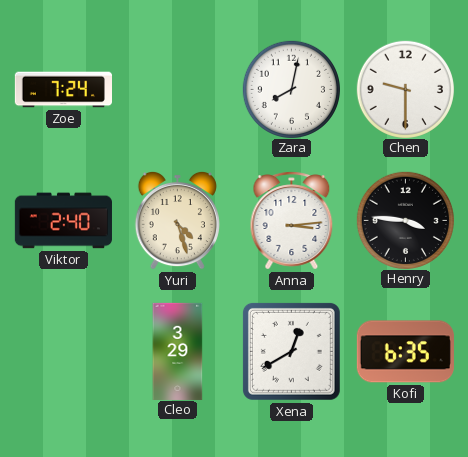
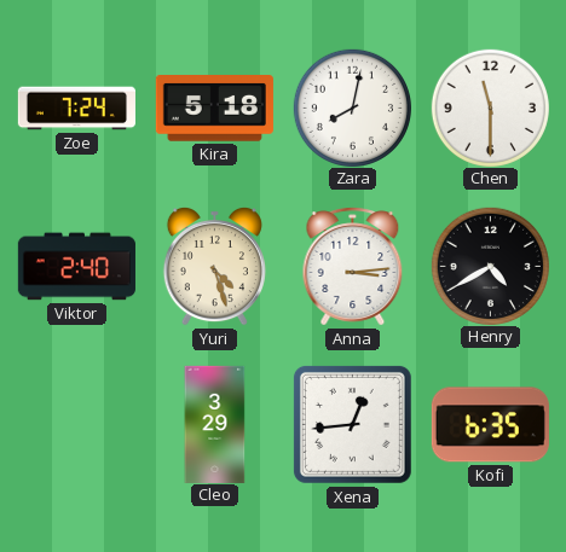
Kira: none -> 5:18 (214, 109)
Chen: 9:30 -> 11:30 (490, 108)
Henry: 3:46 -> 4:40 (490, 266)
Xena: 12:40 -> 12:44 (352, 424)
